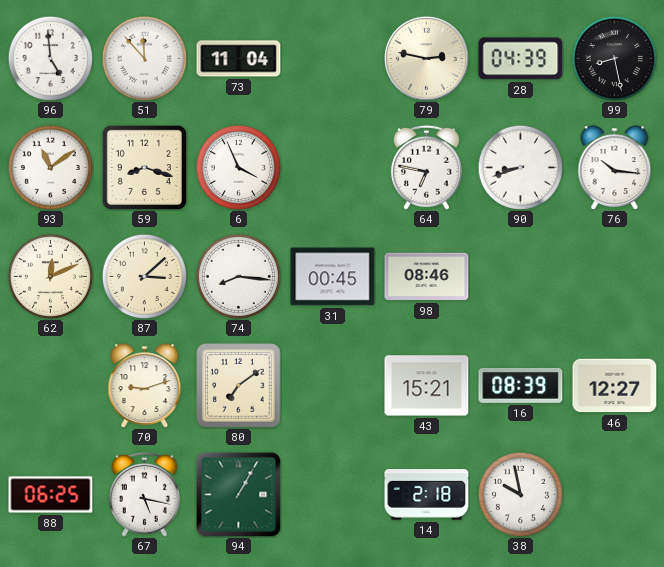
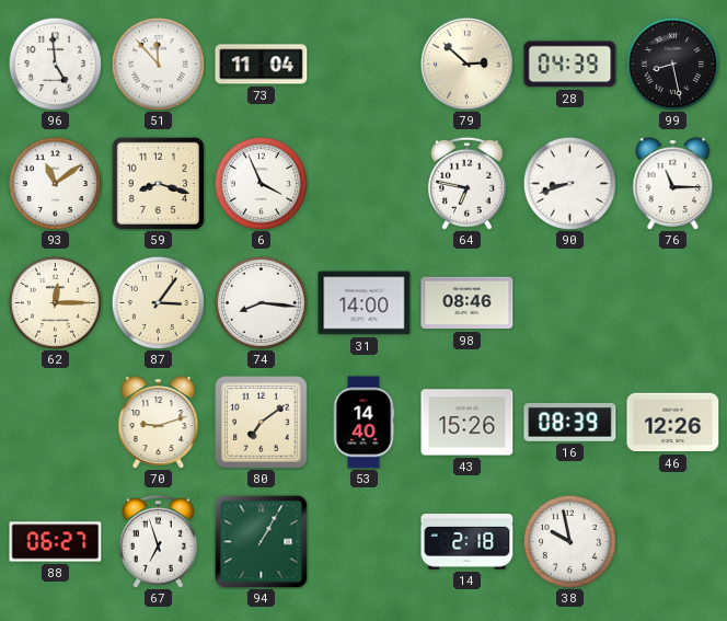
79: 2:47 -> 2:52 (466, 64)
76: 10:16 -> 11:15 (673, 184)
62: 12:11 -> 12:15 (55, 302)
87: 3:08 -> 3:06 (158, 302)
31: 00:45 -> 14:00 (365, 303)
53: none -> 14:40 (363, 423)
43: 15:21 -> 15:26 (468, 423)
46: 12:27 -> 12:26 (673, 423)
88: 06:25 -> 06:27 (56, 542)
67: 5:17 -> 6:57 (158, 541)
